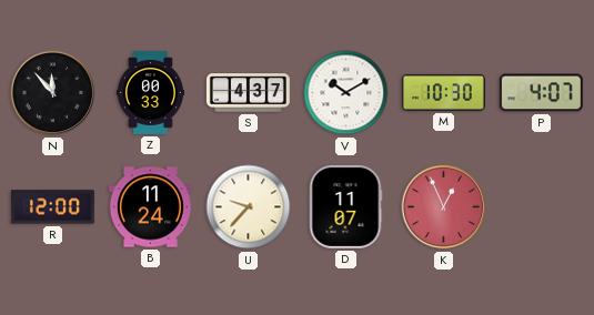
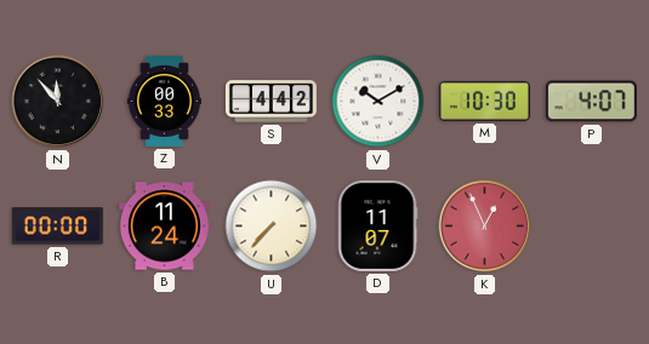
S: 4:37 -> 4:42 (271, 102)
R: 12:00 -> 00:00 (57, 227)
U: 9:37 -> 7:37 (272, 227)
